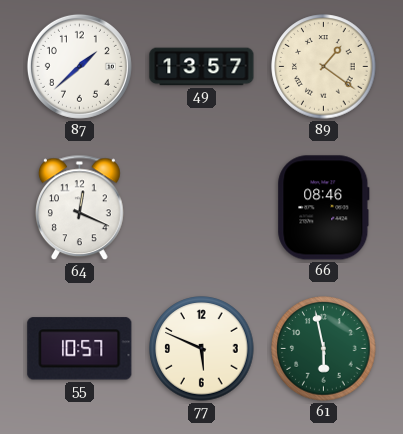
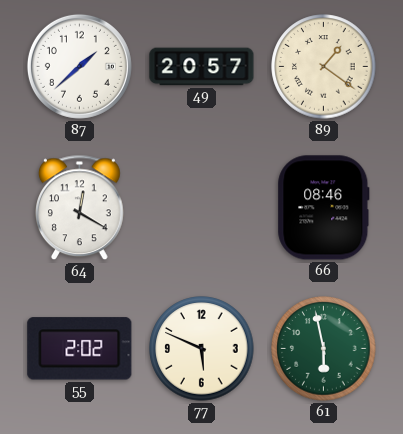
49: 13:57 -> 20:57 (202, 67)
64: 12:19 -> 12:20 (80, 208)
55: 10:57 -> 2:02 (80, 349)
